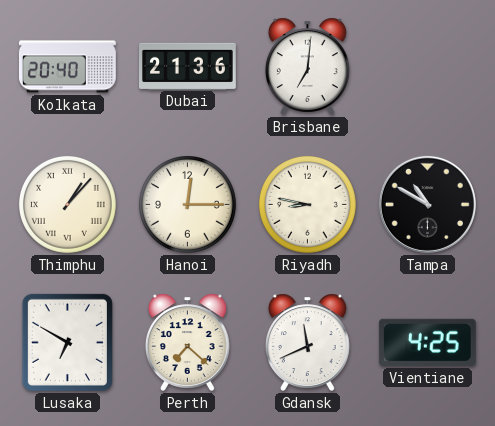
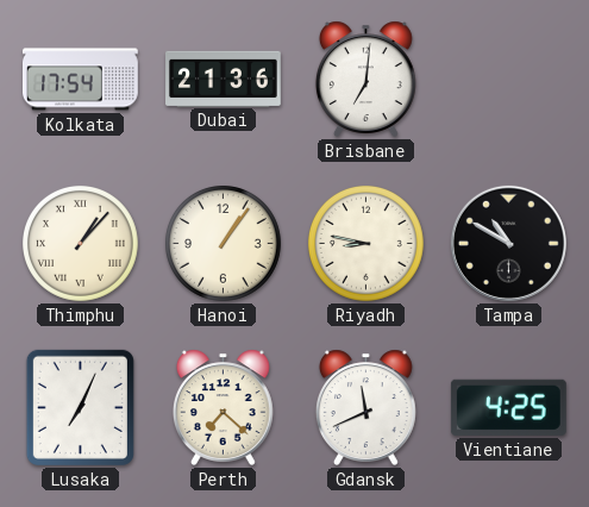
Kolkata: 20:40 -> 17:54 (81, 80)
Hanoi: 12:15 -> 1:06 (223, 243)
Lusaka: 6:50 -> 7:04 (80, 407)
